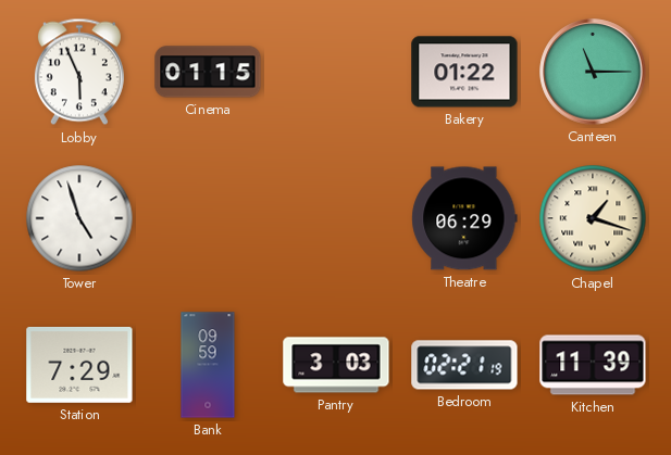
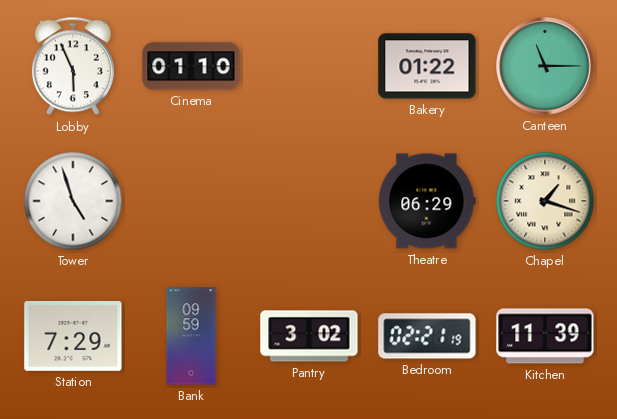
Cinema: 01:15 -> 01:10 (191, 66)
Pantry: 3:03 -> 3:02 (309, 336)
